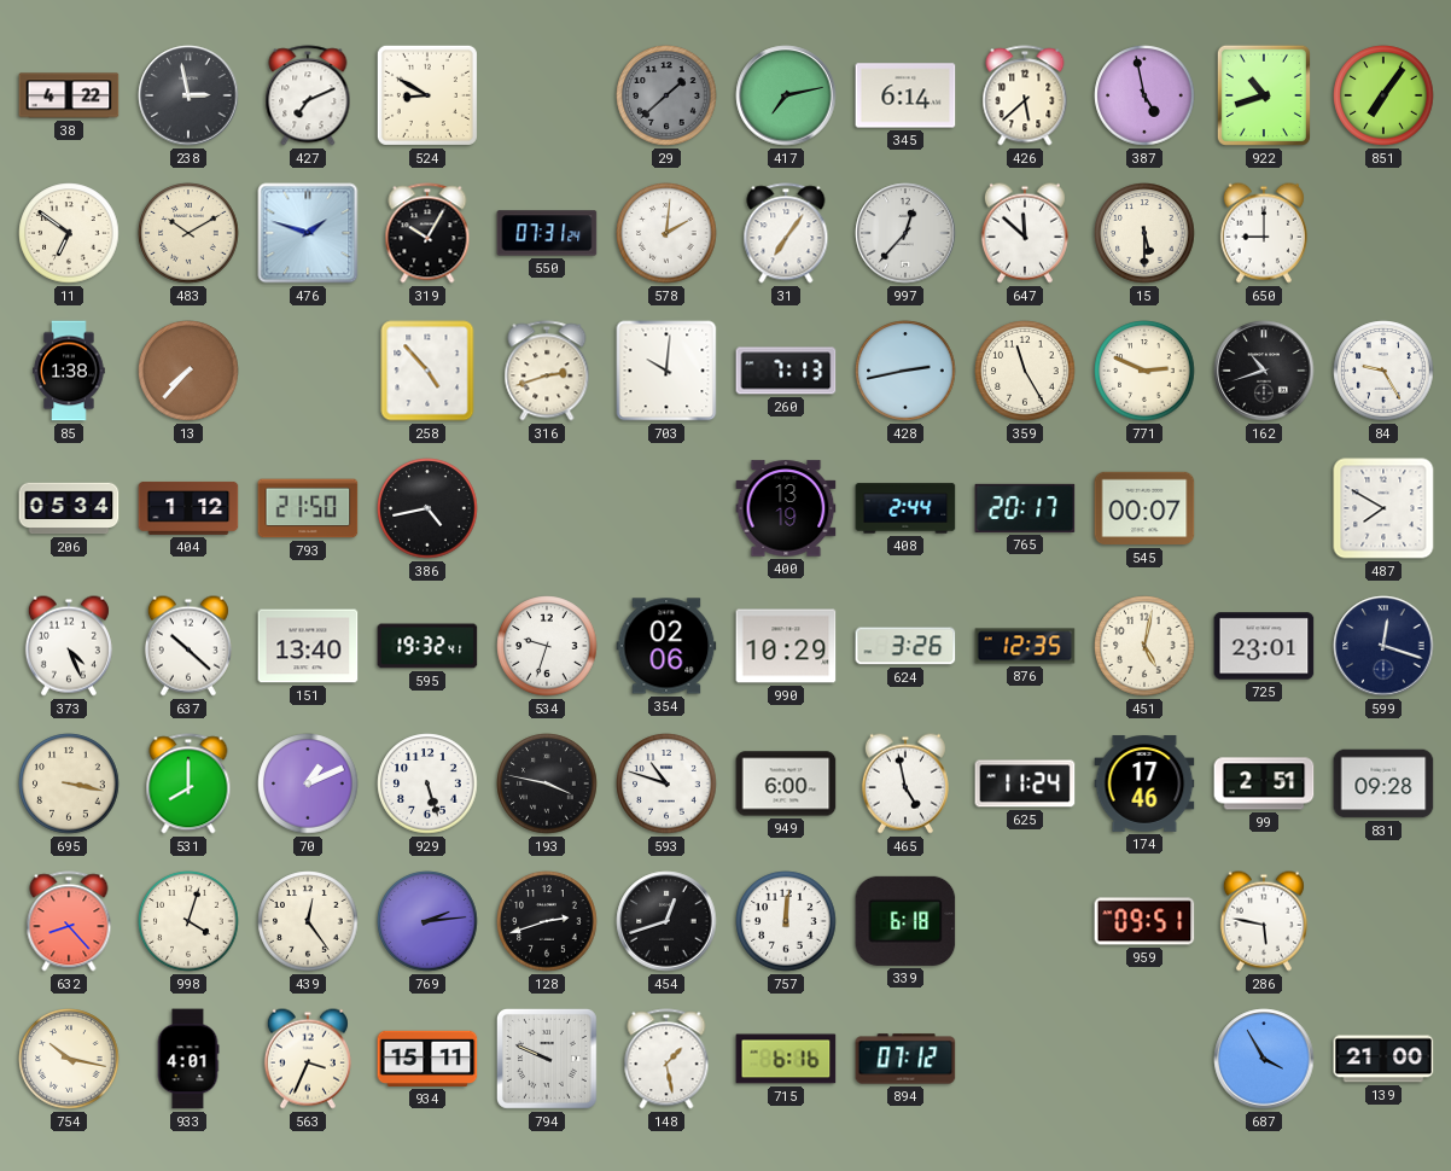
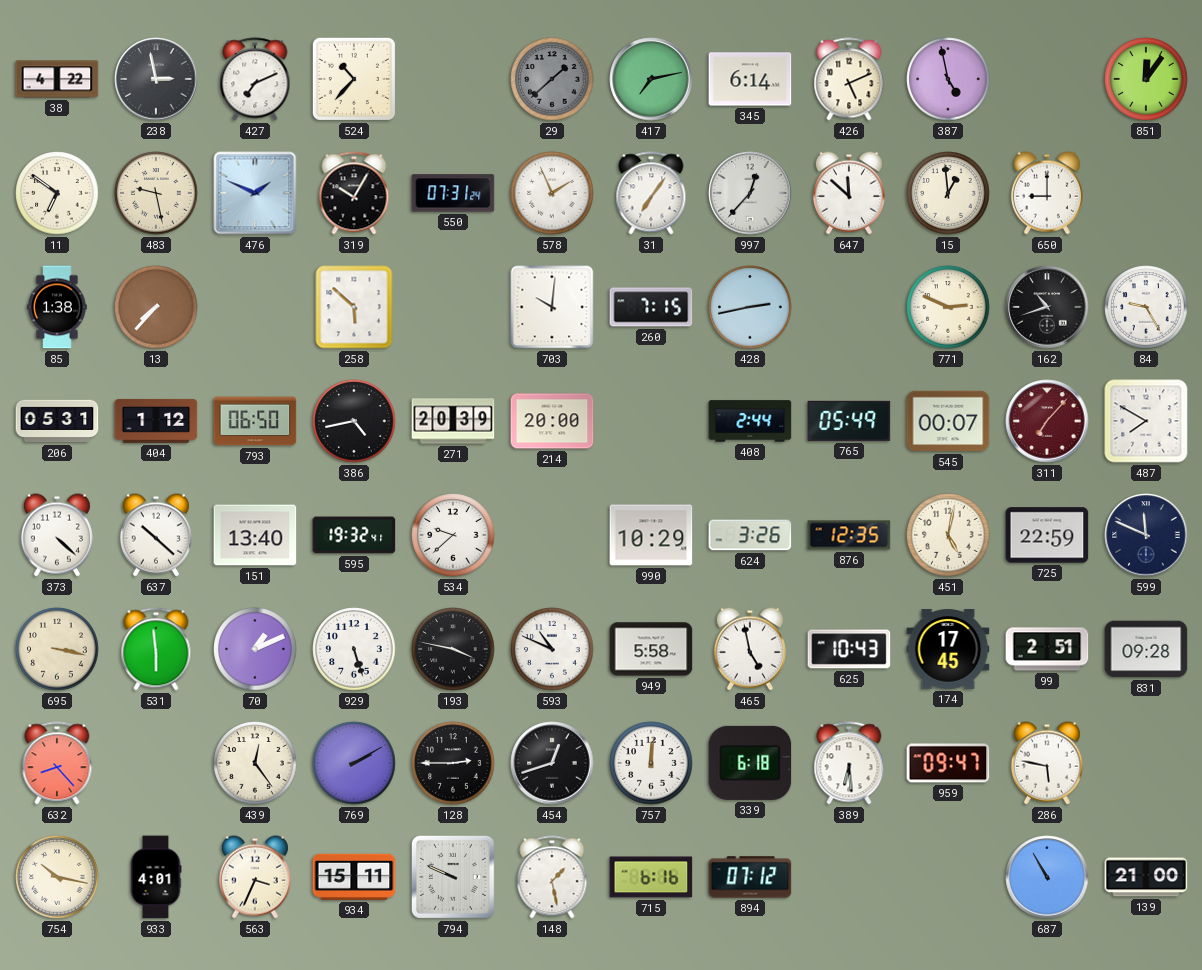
524: 8:50 -> 10:37 (354, 79)
426: 5:38 -> 5:11 (849, 79)
922: 10:42 -> none (1264, 95)
851: 7:06 -> 12:06 (1146, 79)
483: 10:10 -> 9:28 (156, 193)
476: 1:48 -> 1:49 (255, 193)
578: 2:01 -> 1:56 (552, 193)
15: 5:30 -> 12:59 (948, 193)
258: 4:53 -> 5:52 (354, 307)
316: 2:42 -> none (547, 371)
260: 7:13 -> 7:15 (651, 307)
359: 11:25 -> none (1025, 371)
206: 05:34 -> 05:31 (57, 421)
793: 21:50 -> 06:50 (255, 421)
271: none -> 20:39 (453, 421)
214: none -> 20:00 (552, 421)
400: 13:19 -> none (786, 508)
765: 20:17 -> 05:49 (849, 421)
311: none -> 7:07 (1047, 421)
373: 4:26 -> 4:22 (57, 535)
534: 9:33 -> 9:38 (453, 535)
354: 02:06 -> none (666, 646)
725: 23:01 -> 22:59 (1047, 535)
599: 12:18 -> 11:49 (1146, 535)
531: 8:00 -> 5:59 (156, 649)
593: 10:48 -> 10:49 (552, 649)
949: 6:00 -> 5:58 (651, 649)
625: 11:24 -> 10:43 (849, 649)
174: 17:46 -> 17:45 (948, 649)
998: 4:03 -> none (188, 921)
769: 2:14 -> 2:10 (354, 763)
128: 2:42 -> 2:45 (453, 763)
389: none -> 6:29 (849, 763)
959: 09:51 -> 09:47 (948, 763)
687: 3:55 -> 10:55 (1047, 877)
